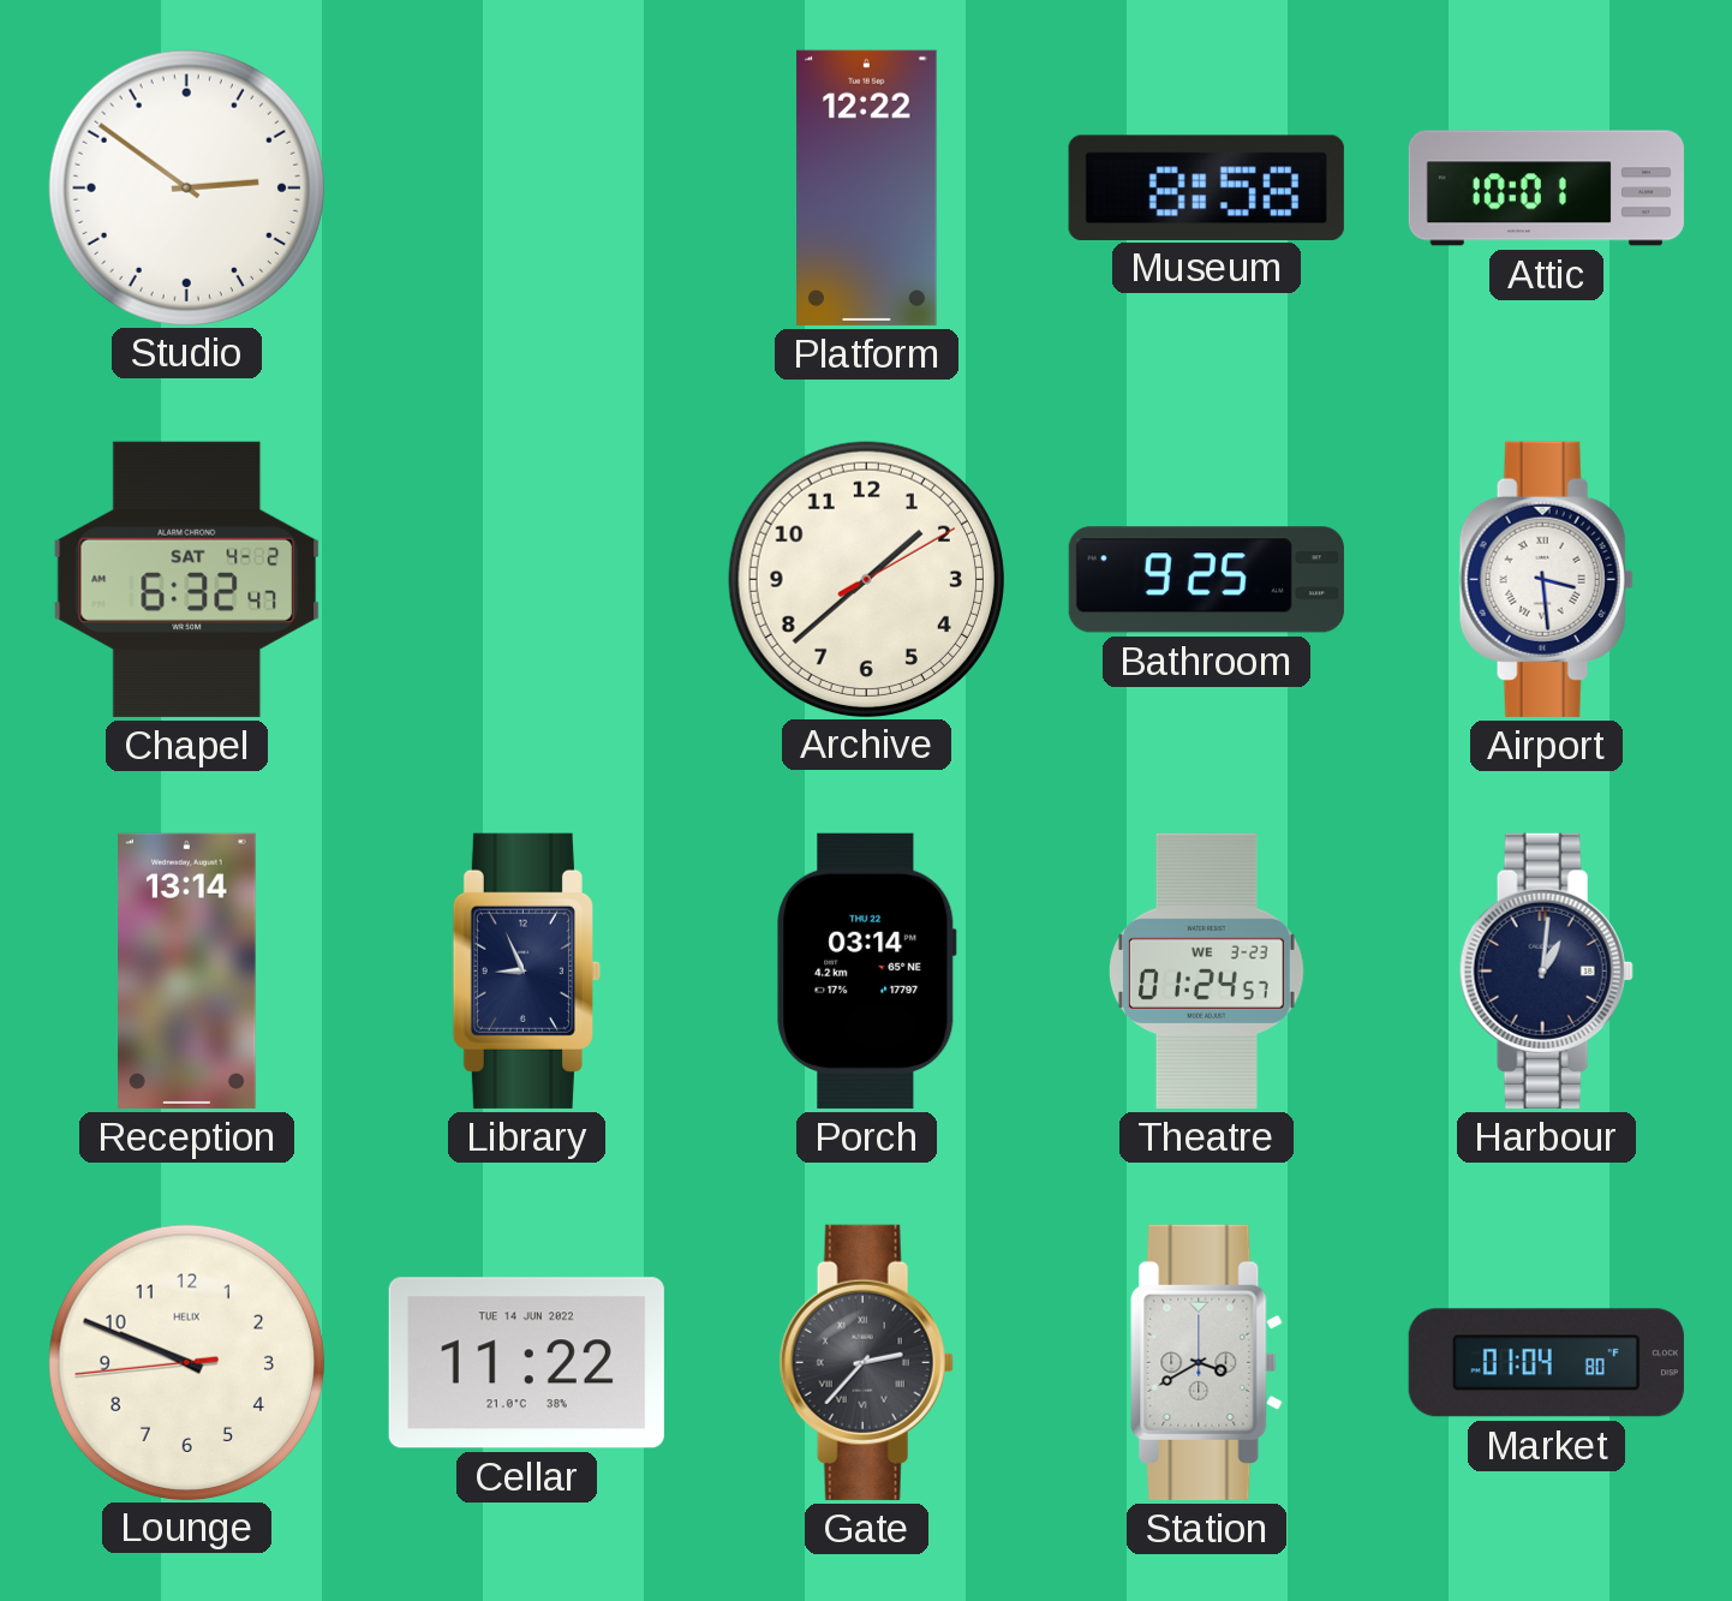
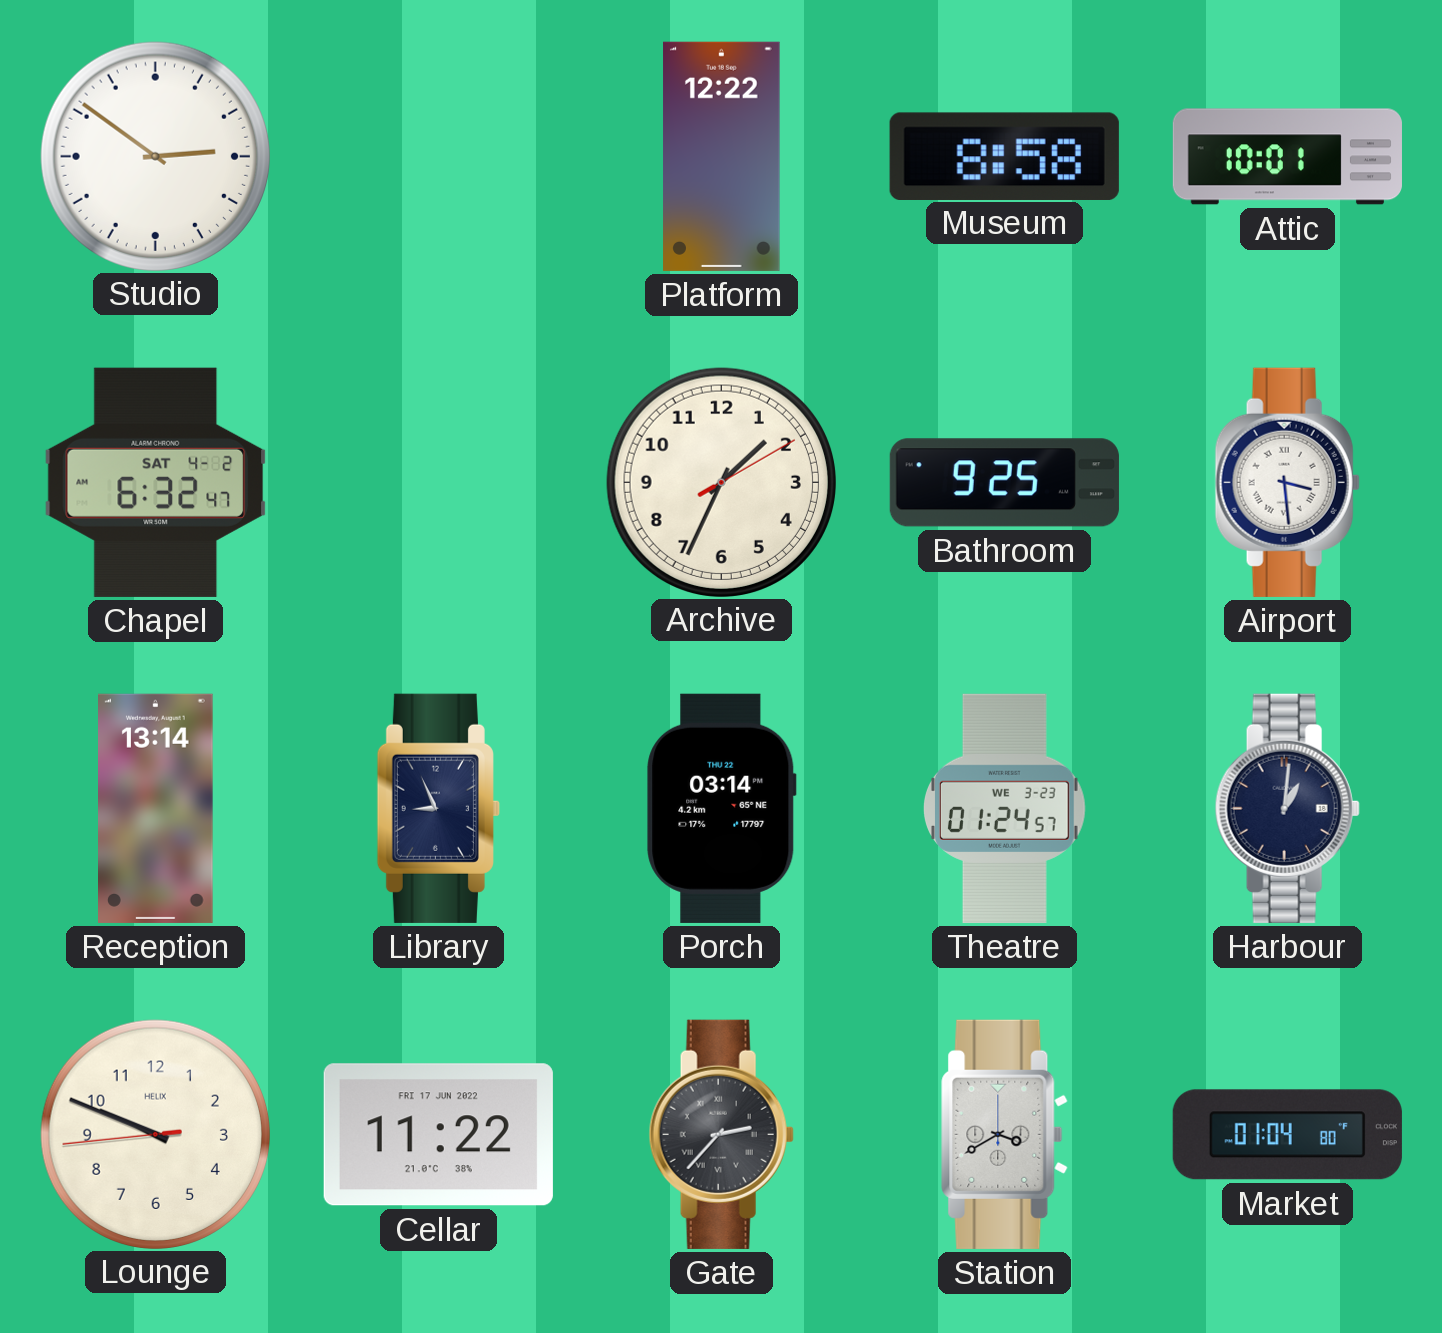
Archive: 1:38 -> 1:34 (721, 482)
Cellar date: TUE 14 JUN 2022 -> FRI 17 JUN 2022 (438, 1135)
